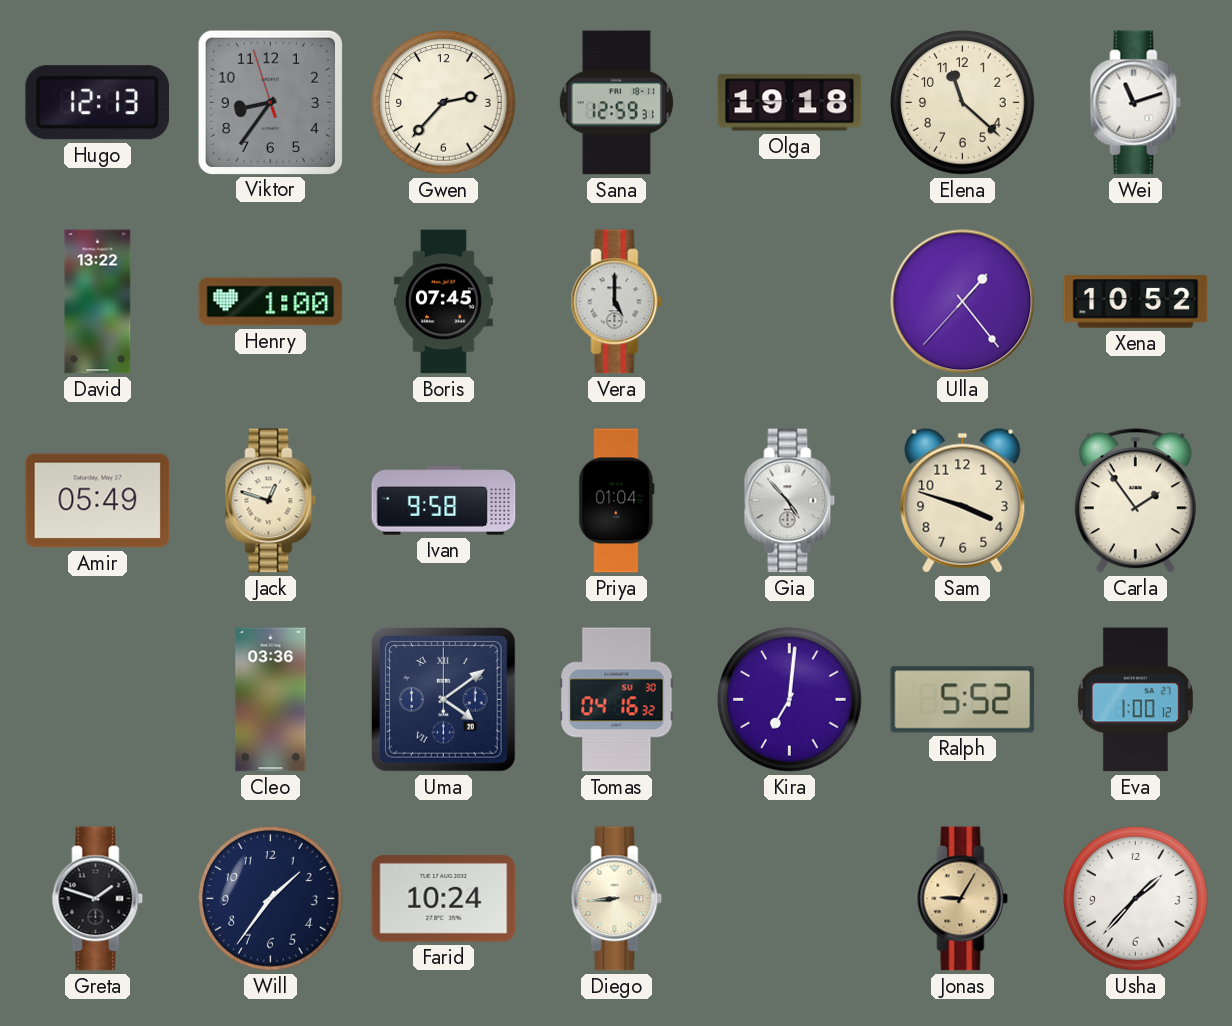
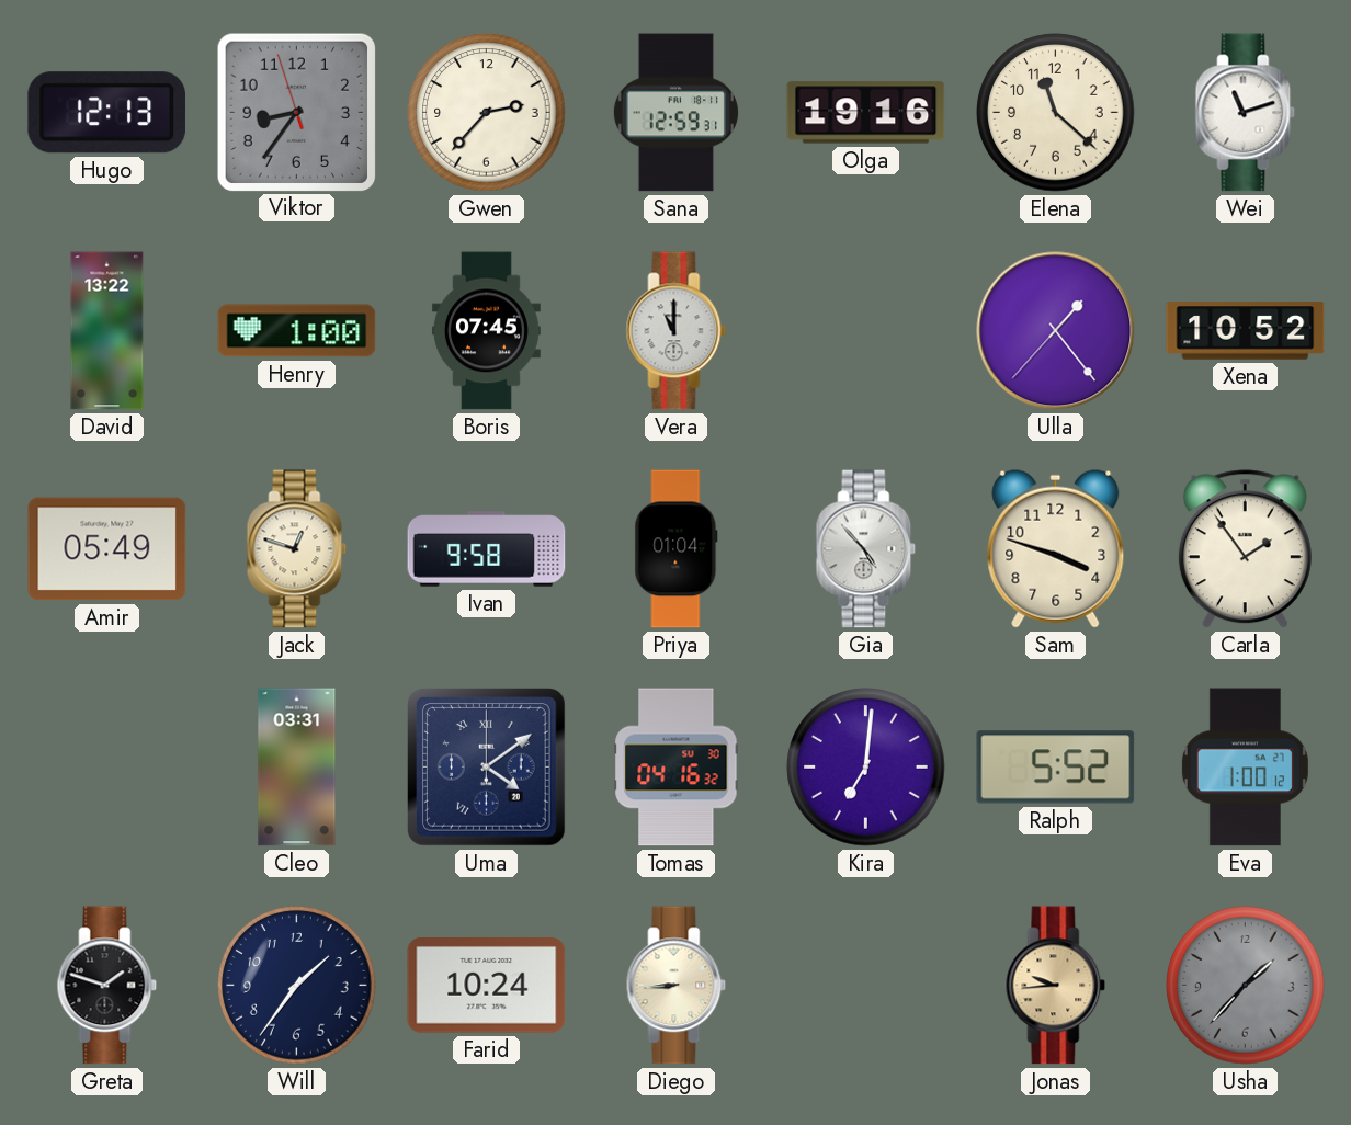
Olga: 19:18 -> 19:16 (866, 113)
Vera: 5:00 -> 11:00 (677, 331)
Cleo: 03:36 -> 03:31 (297, 768)
Jonas: 9:05 -> 9:44 (1056, 986)
Usha dial: white -> grey (1246, 986)
